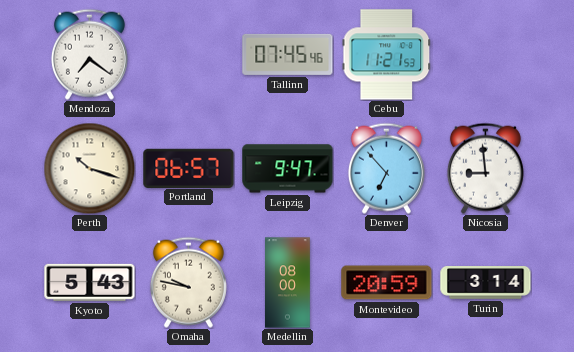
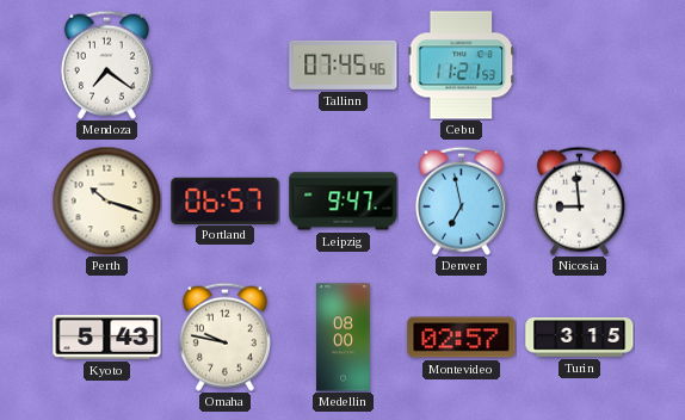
Denver: 6:53 -> 6:58 (461, 200)
Montevideo: 20:59 -> 02:57 (462, 338)
Turin: 3:14 -> 3:15 (580, 338)
